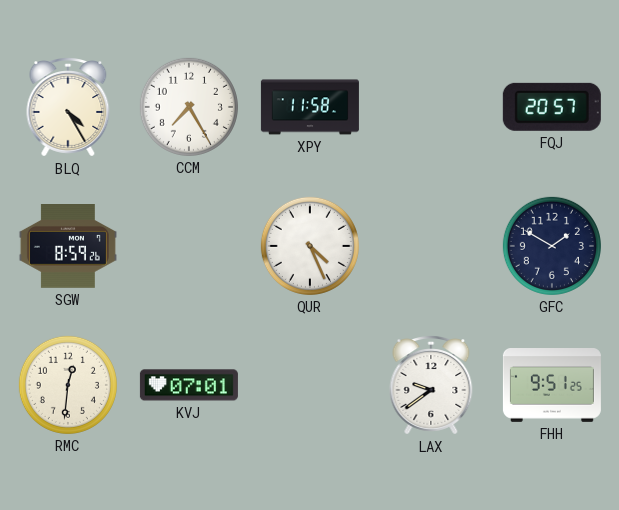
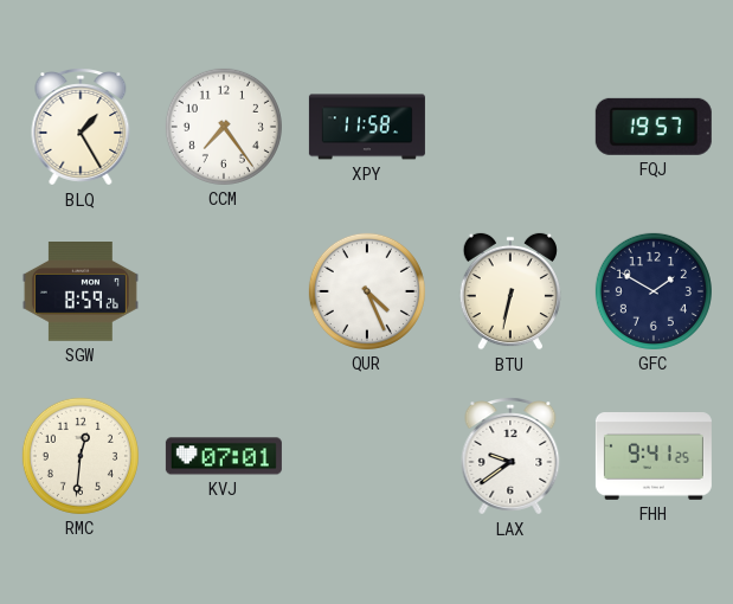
BLQ: 4:25 -> 1:25 (81, 128)
CCM: 7:25 -> 7:24 (224, 127)
FQJ: 20:57 -> 19:57 (654, 127)
BTU: none -> 6:32 (509, 291)
FHH: 9:51 -> 9:41 (654, 457)
